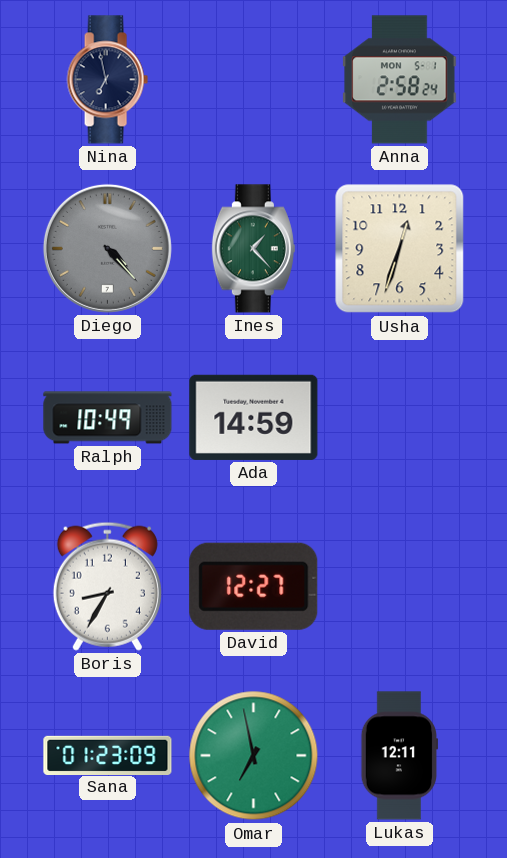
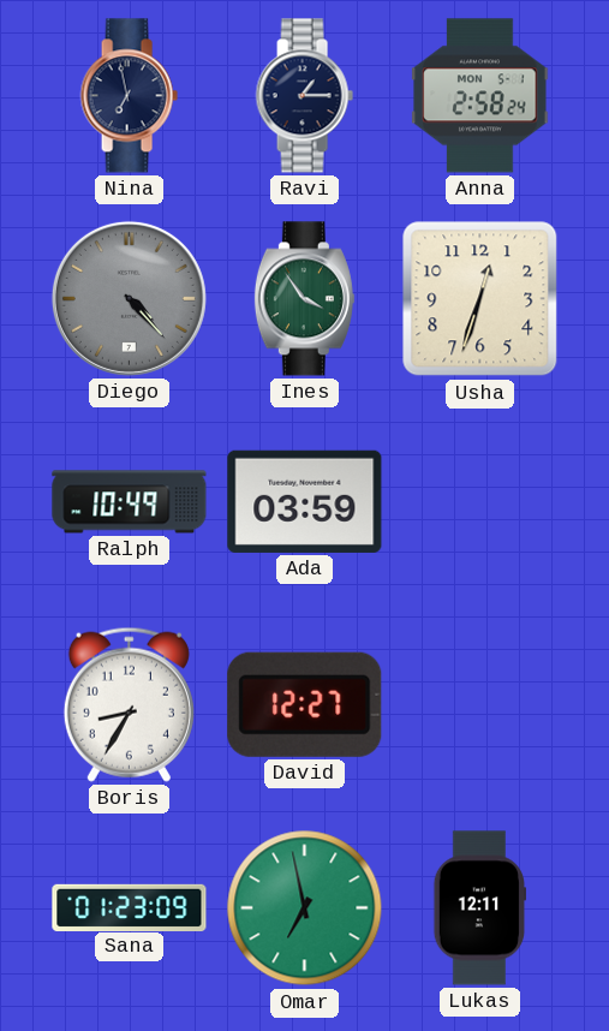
Ravi: none -> 1:15 (304, 96)
Ines: 1:23 -> 3:54 (304, 299)
Ada: 14:59 -> 03:59 (305, 501)
